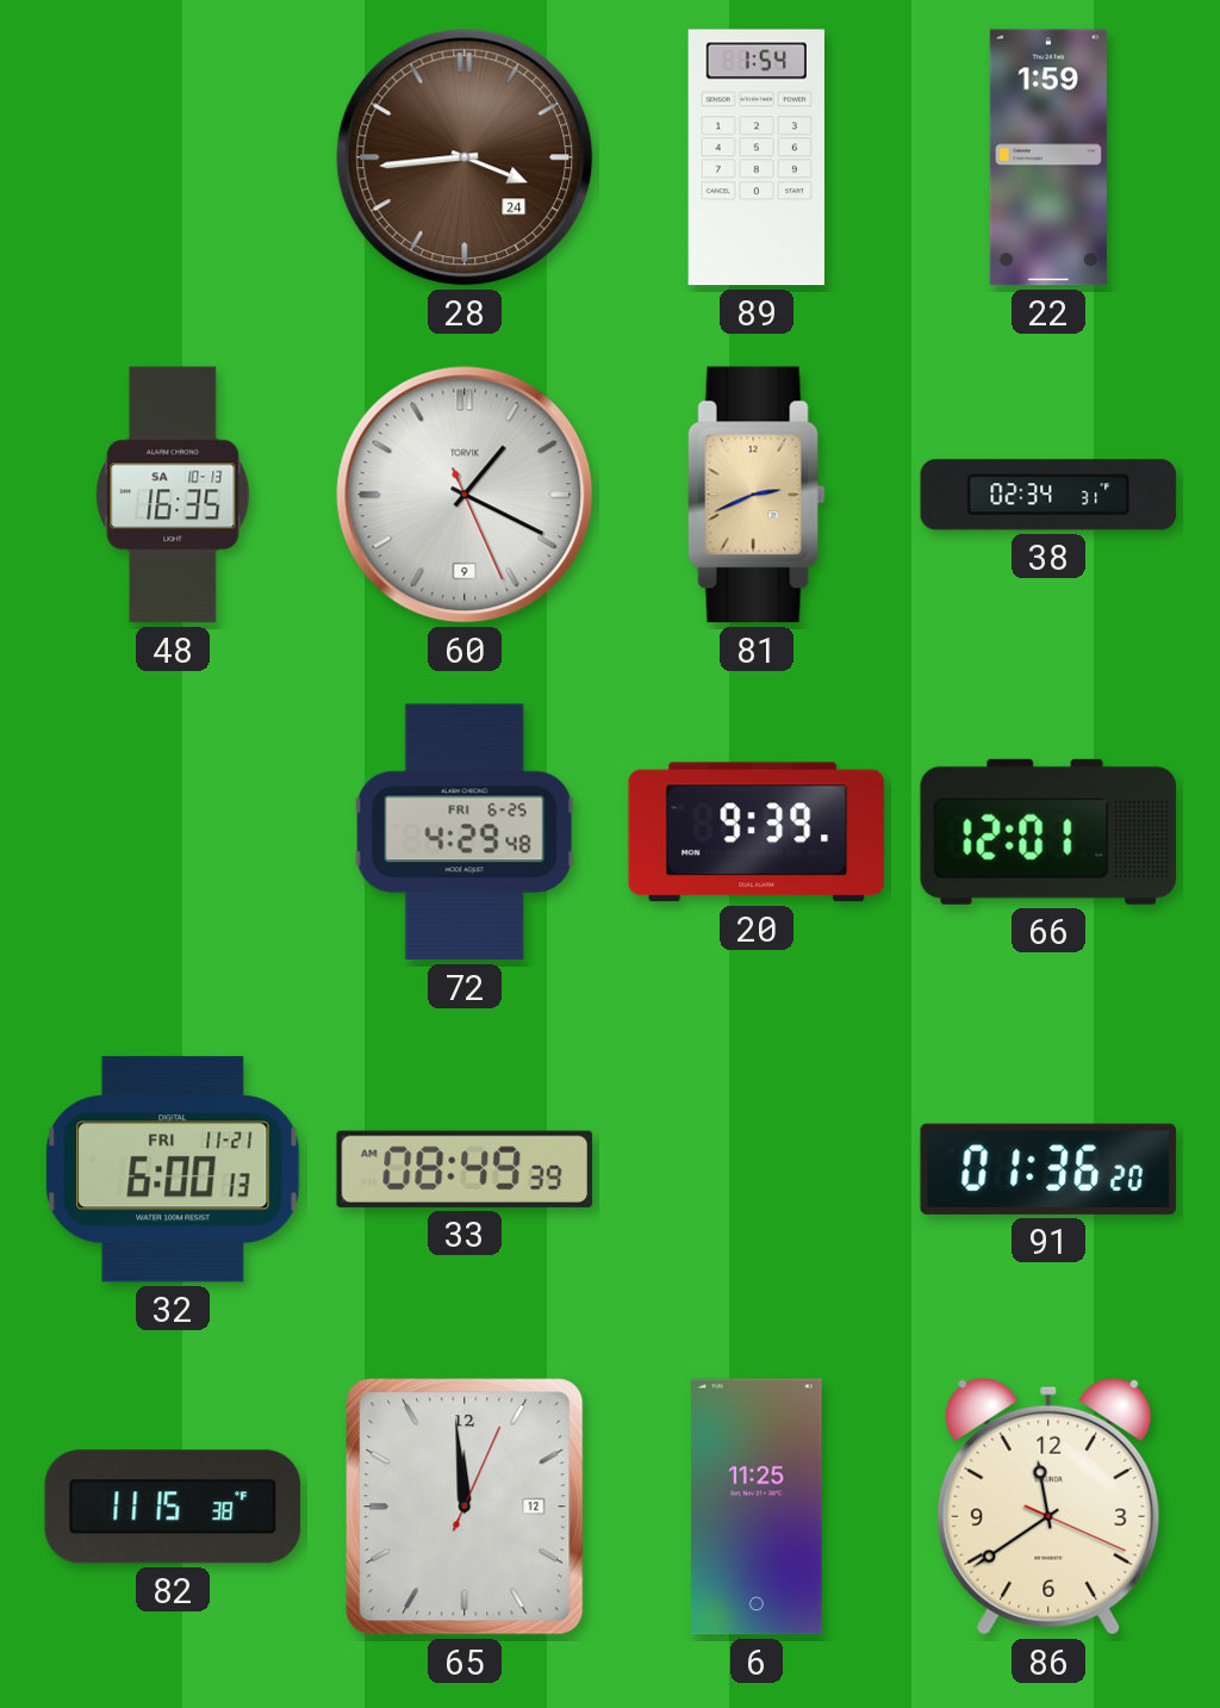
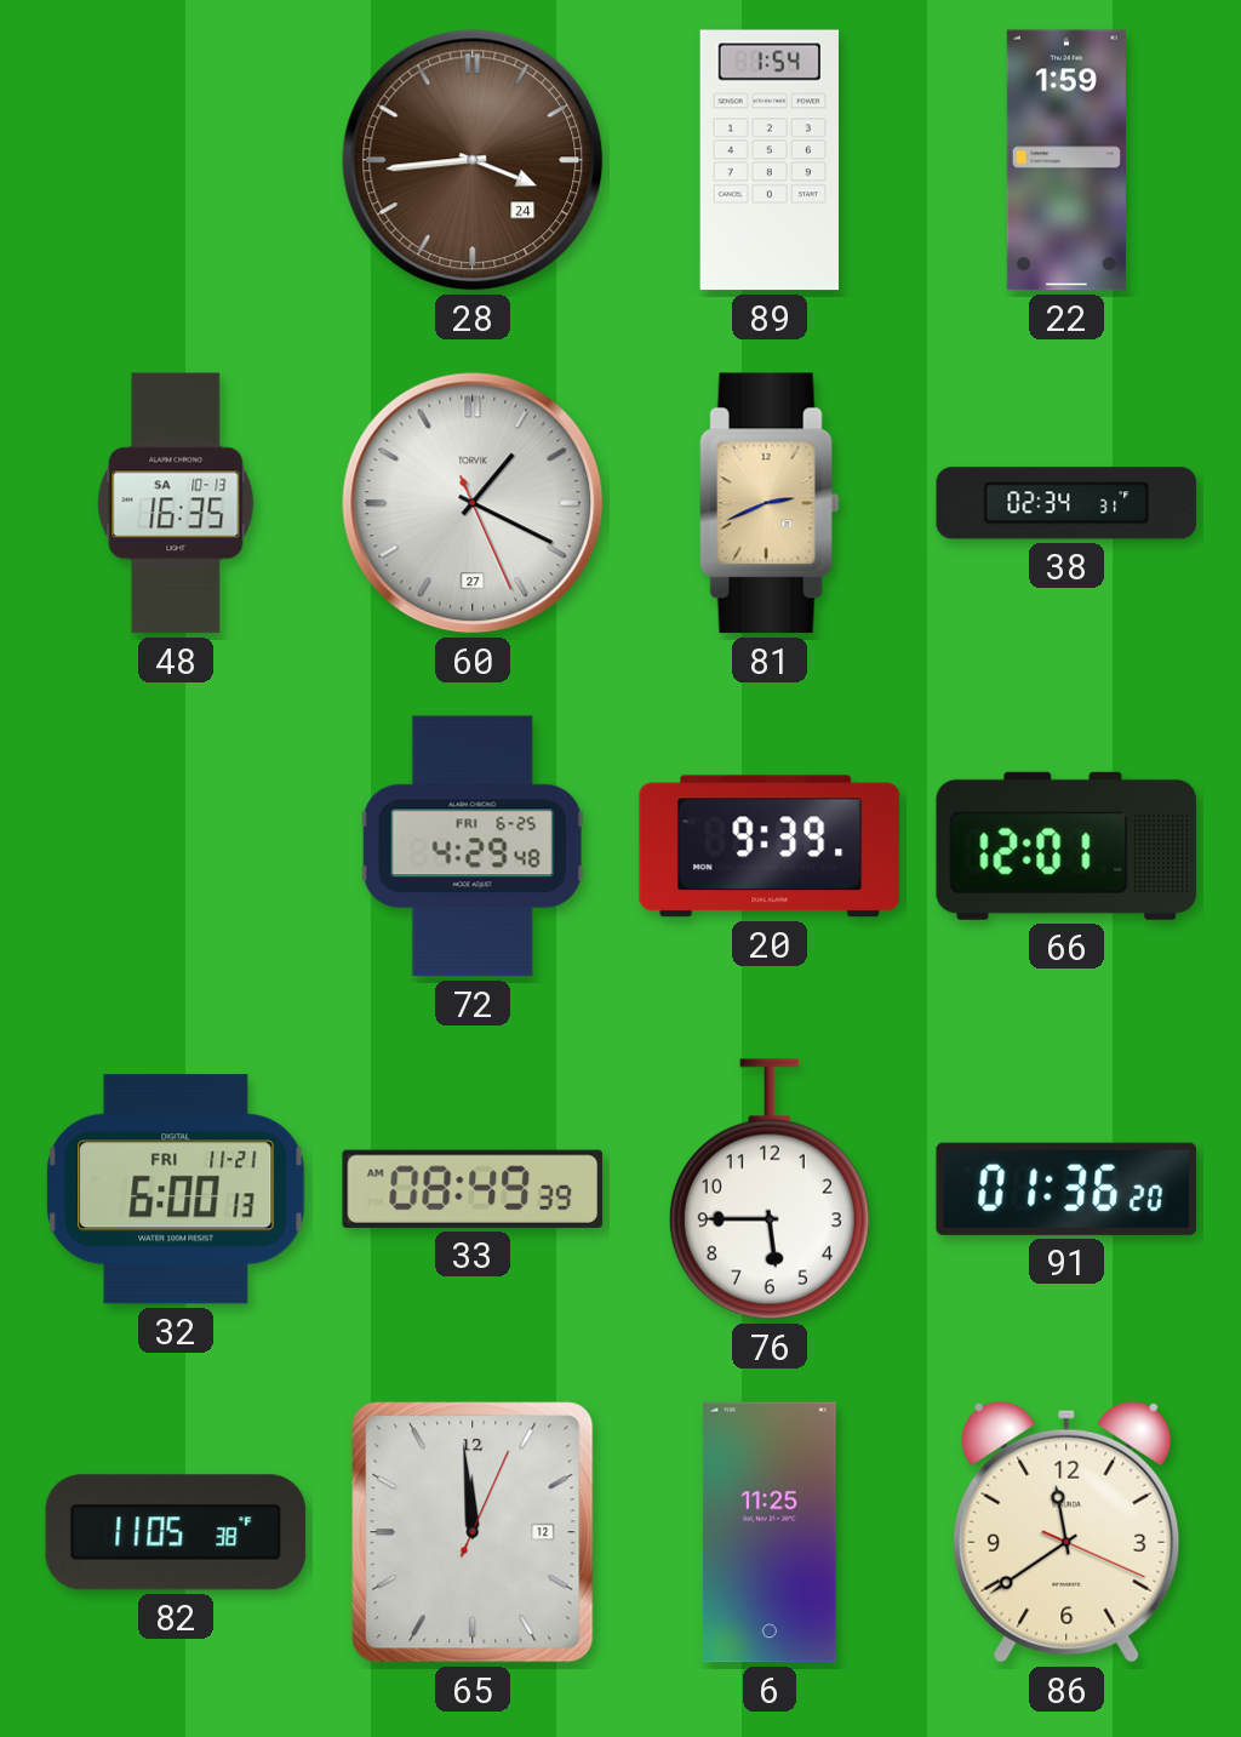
60 date: 9 -> 27 (473, 503)
76: none -> 5:45 (770, 1189)
82: 11:15 -> 11:05 (176, 1532)
